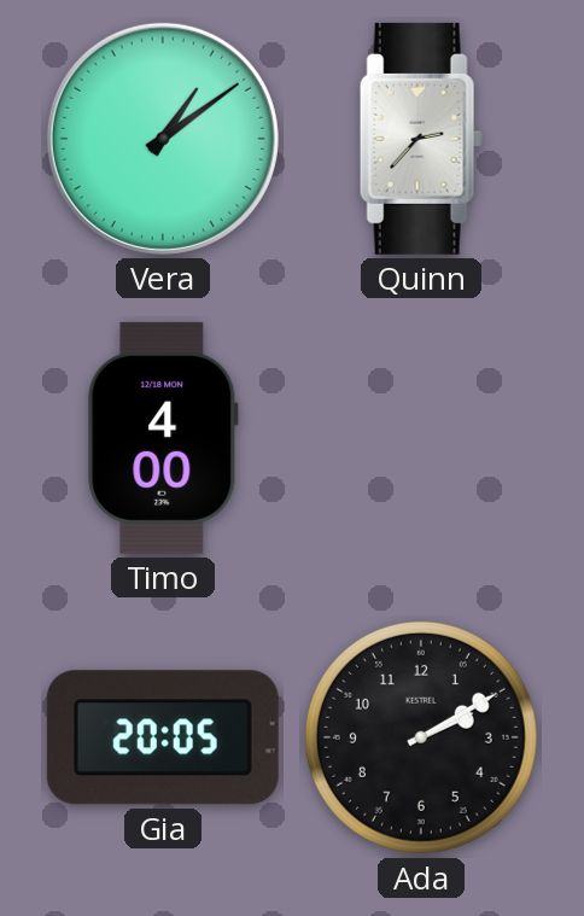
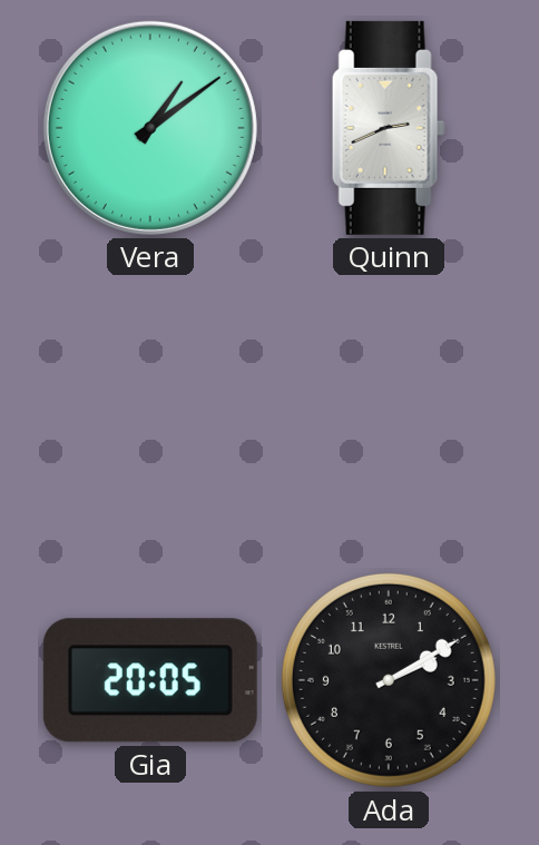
Quinn: 2:37 -> 2:41 (389, 128)
Timo: 4:00 -> none (163, 438)
